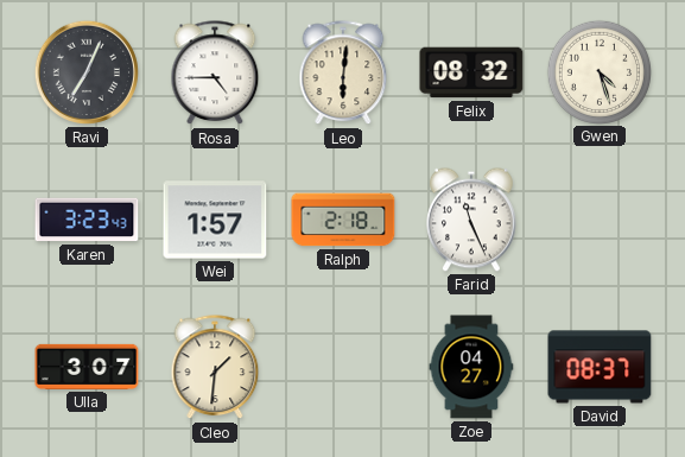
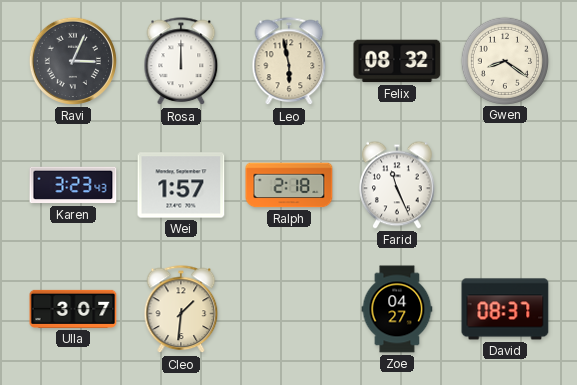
Ravi: 7:04 -> 3:04 (73, 61)
Rosa: 4:45 -> 12:00 (181, 62)
Leo: 6:01 -> 5:58 (289, 62)
Gwen: 4:27 -> 8:21 (504, 60)
